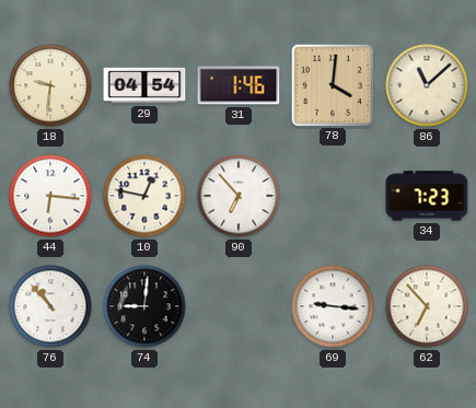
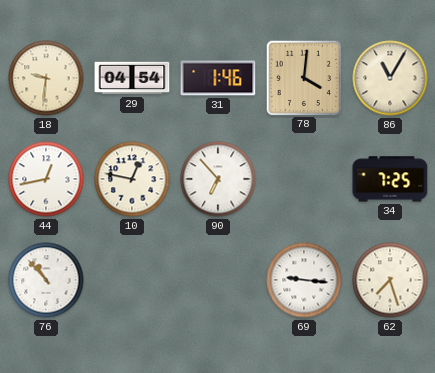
86: 11:08 -> 11:05 (390, 78)
44: 6:16 -> 12:43 (46, 179)
34: 7:23 -> 7:25 (390, 179)
74: 9:01 -> none (144, 306)
62: 6:53 -> 7:27 (390, 280)
